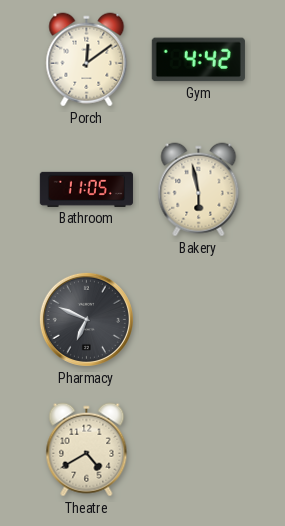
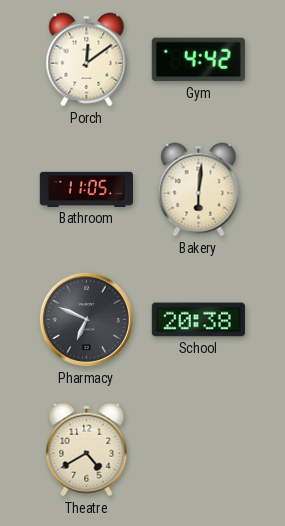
Bakery: 5:58 -> 6:01 (199, 190)
School: none -> 20:38 (198, 320)
